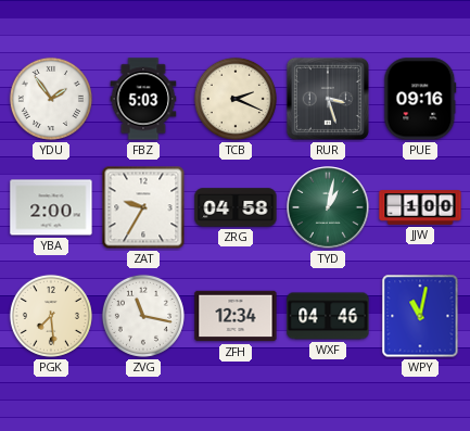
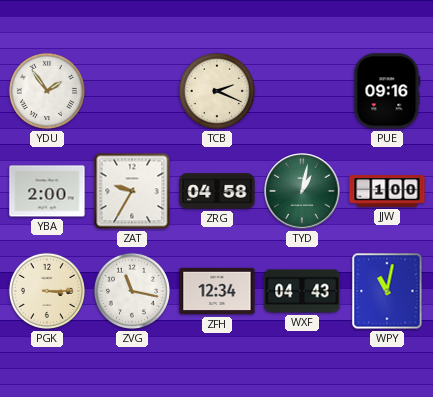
FBZ: 5:03 -> none (143, 99)
RUR: 3:27 -> none (328, 99)
PGK: 7:29 -> 3:15 (47, 291)
WXF: 04:46 -> 04:43 (302, 291)
